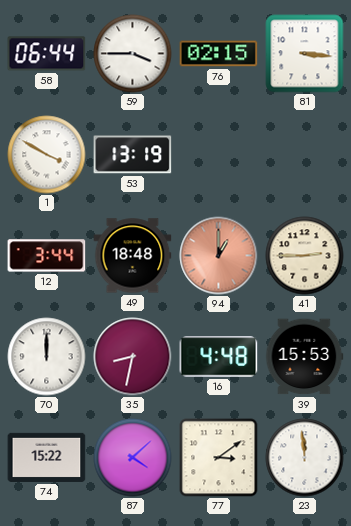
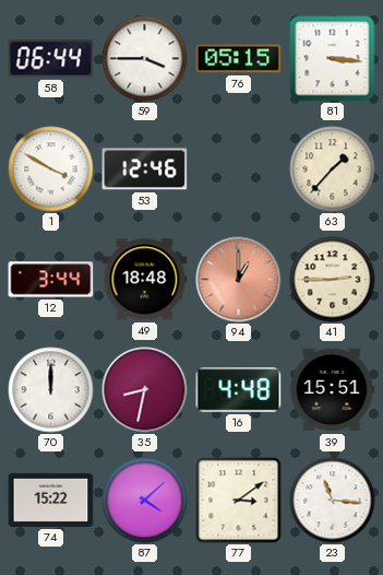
76: 02:15 -> 05:15 (239, 59)
53: 13:19 -> 12:46 (145, 169)
63: none -> 1:37 (333, 169)
39: 15:53 -> 15:51 (333, 390)
23: 11:59 -> 11:16 (333, 501)
